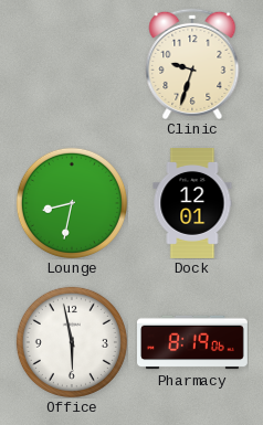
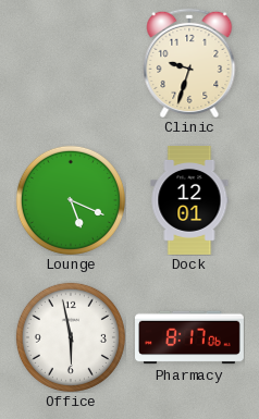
Lounge: 8:32 -> 5:19 (71, 200)
Pharmacy: 8:19 -> 8:17 (190, 337)
